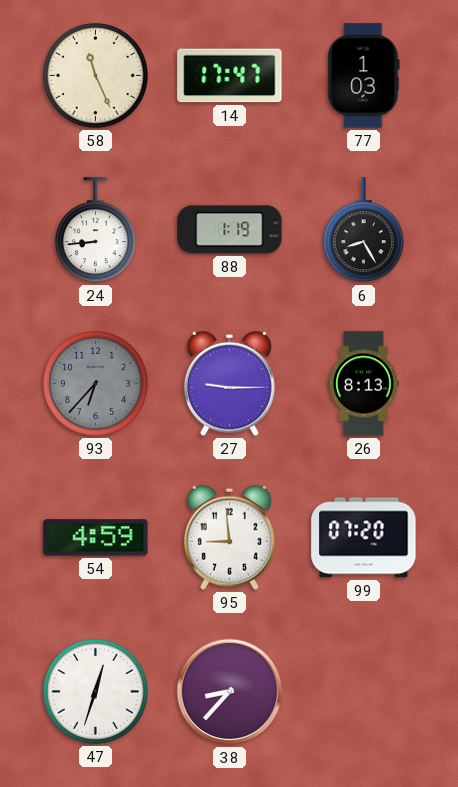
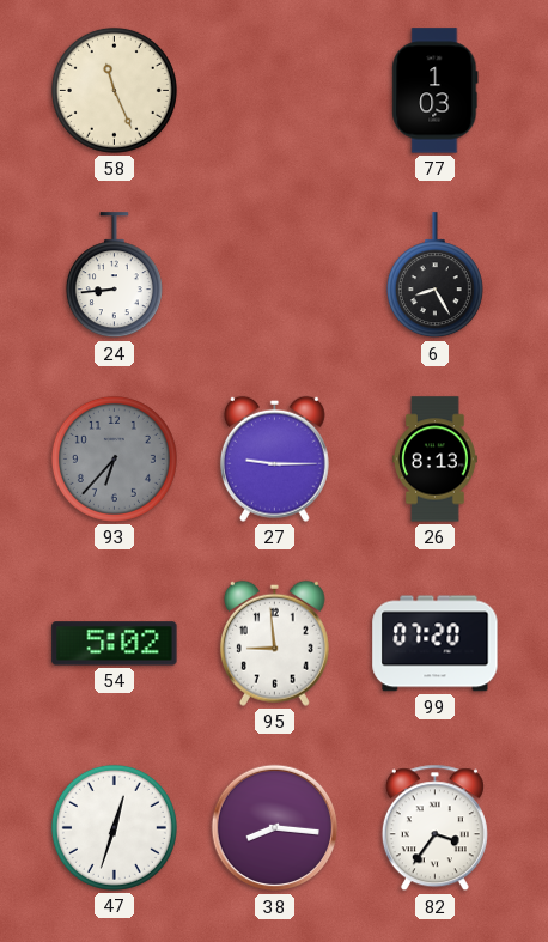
14: 17:47 -> none (230, 76)
88: 1:19 -> none (230, 230)
54: 4:59 -> 5:02 (115, 644)
38: 8:37 -> 8:16 (275, 828)
82: none -> 3:36 (434, 828)
